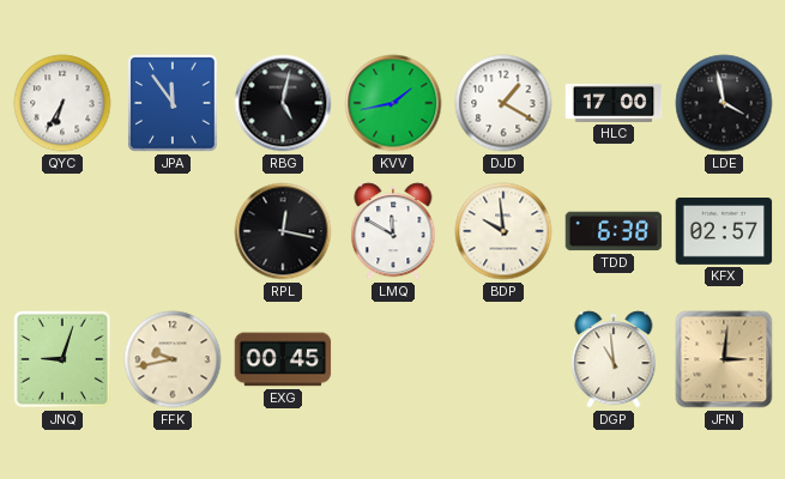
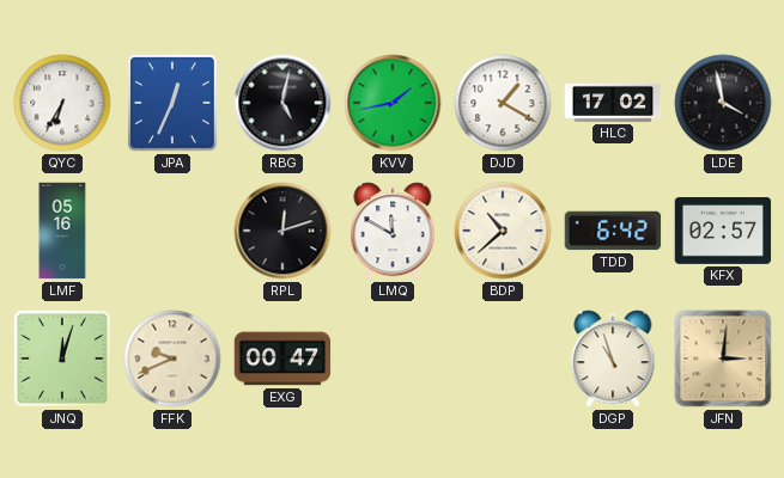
JPA: 11:54 -> 12:34 (174, 104)
HLC: 17:00 -> 17:02 (613, 103)
LMF: none -> 05:16 (62, 231)
RPL: 12:17 -> 12:12 (282, 231)
BDP: 9:59 -> 10:38 (503, 231)
TDD: 6:38 -> 6:42 (613, 231)
JNQ: 9:03 -> 12:03 (62, 358)
FFK: 9:43 -> 9:41 (172, 358)
EXG: 00:45 -> 00:47 (282, 358)
DGP: 10:59 -> 10:57 (613, 358)
